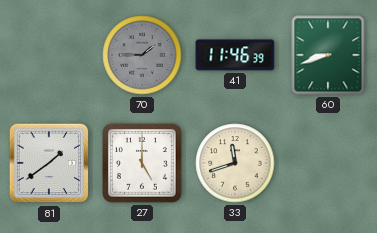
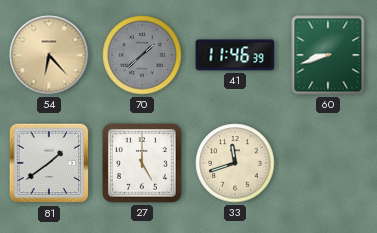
54: none -> 6:23 (49, 55)
70: 1:45 -> 1:38 (142, 55)
